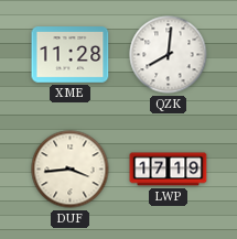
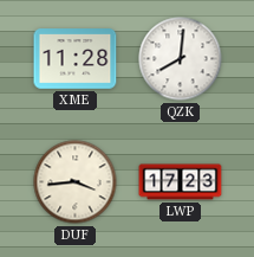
LWP: 17:19 -> 17:23 (181, 182)
